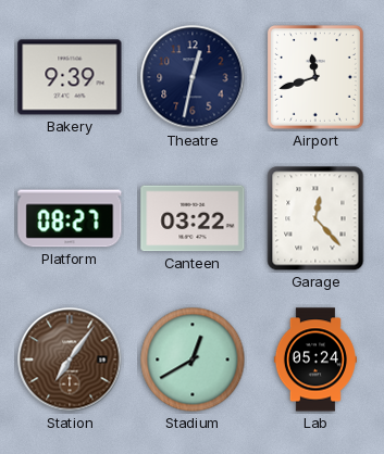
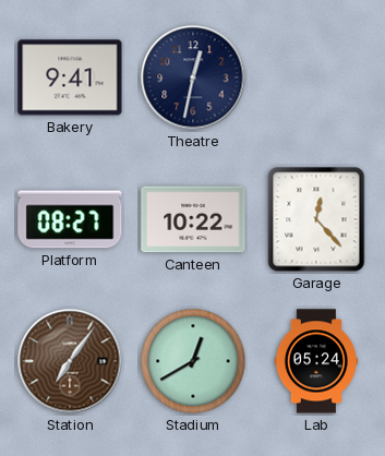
Bakery: 9:39 -> 9:41 (70, 77)
Airport: 11:42 -> none (315, 77)
Canteen: 03:22 -> 10:22 (193, 219)
